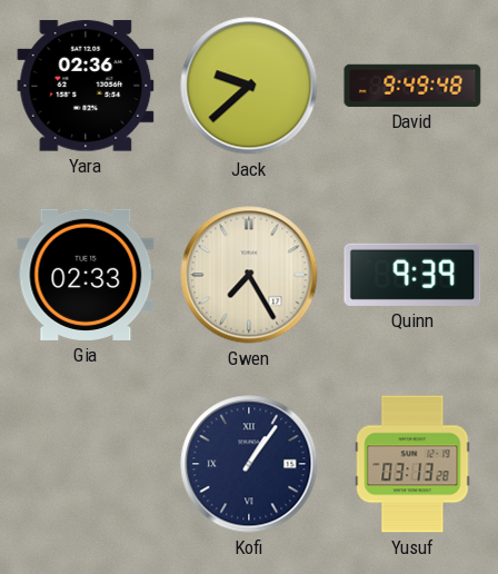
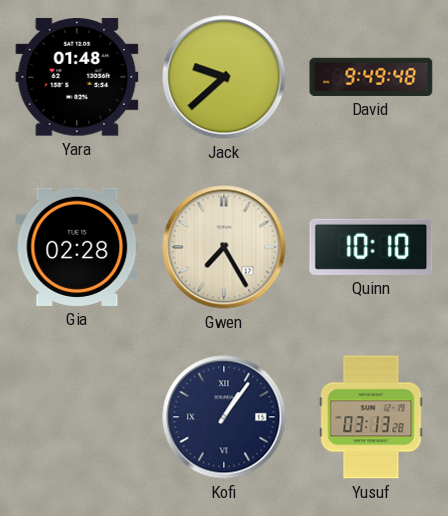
Yara: 02:36 -> 01:48 (77, 77)
Gia: 02:33 -> 02:28 (77, 247)
Quinn: 9:39 -> 10:10 (371, 247)
